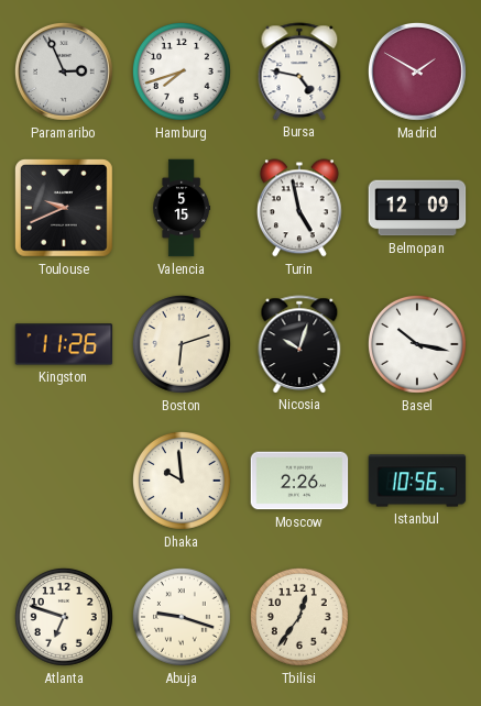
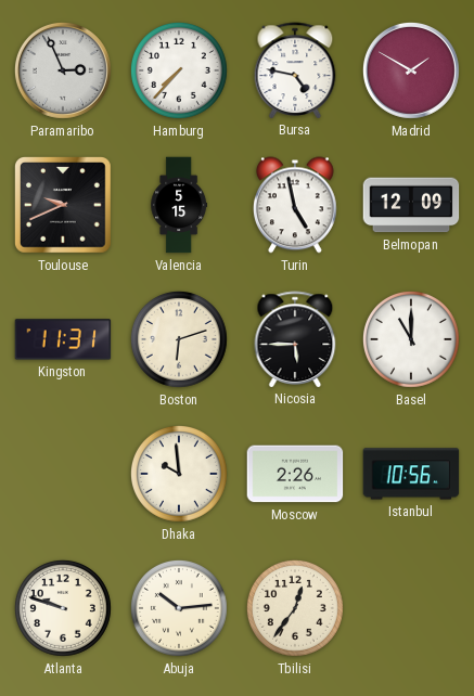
Hamburg: 7:42 -> 7:37 (179, 70)
Kingston: 11:26 -> 11:31 (63, 339)
Nicosia: 10:03 -> 5:45 (295, 339)
Basel: 10:17 -> 11:00 (411, 339)
Atlanta: 6:48 -> 9:48 (63, 608)
Abuja: 9:18 -> 10:14 (179, 608)
